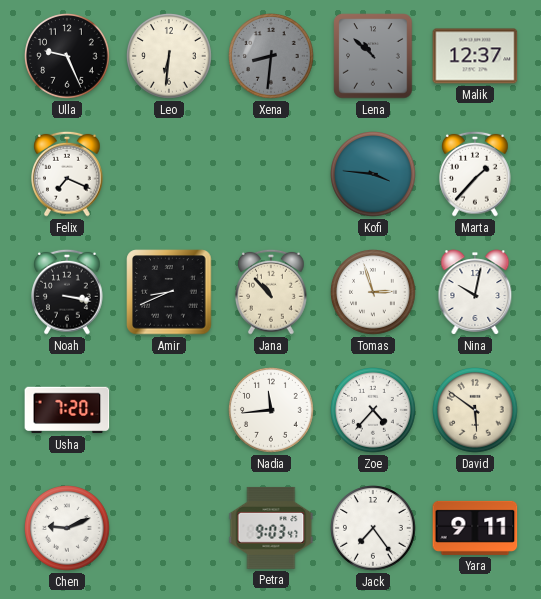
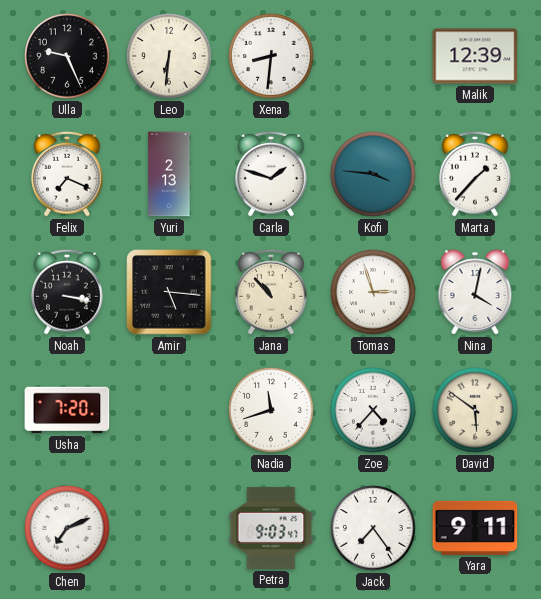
Xena dial: grey -> white (272, 57)
Lena: 10:52 -> none (373, 56)
Malik: 12:37 -> 12:39 (475, 56)
Yuri: none -> 2:13 (169, 174)
Carla: none -> 1:48 (272, 174)
Amir: 8:41 -> 5:16 (169, 292)
Nina: 10:02 -> 4:02 (475, 292)
Nadia: 11:44 -> 11:42 (272, 411)
Chen: 9:11 -> 7:11 (68, 529)
